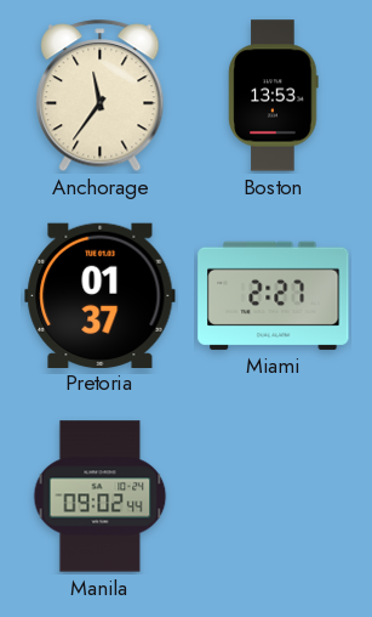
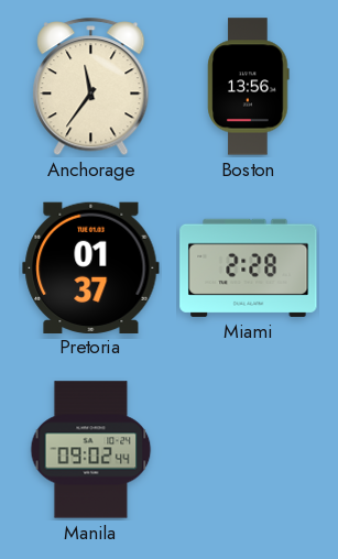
Boston: 13:53 -> 13:56 (249, 87)
Miami: 2:27 -> 2:28 (249, 267)
